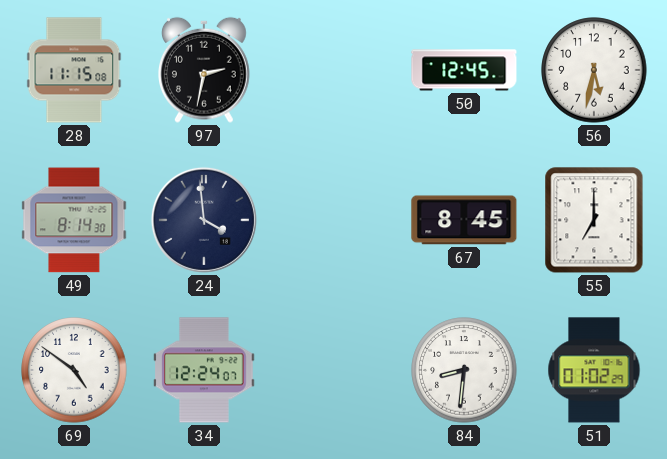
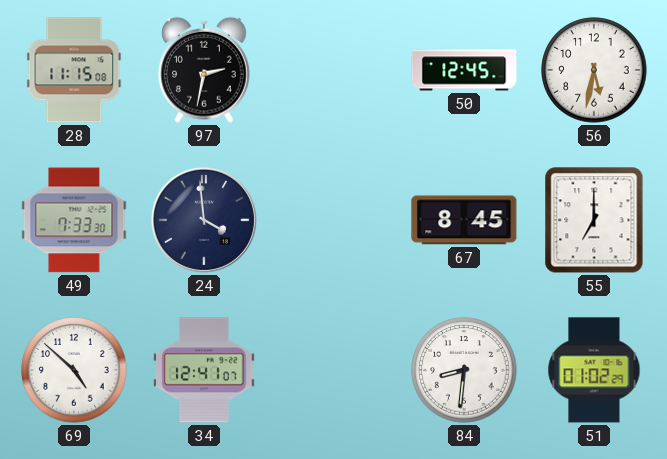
49: 8:14 -> 7:33 (74, 220)
69: 4:51 -> 4:52 (74, 370)
34: 12:24 -> 12:41 (204, 370)
